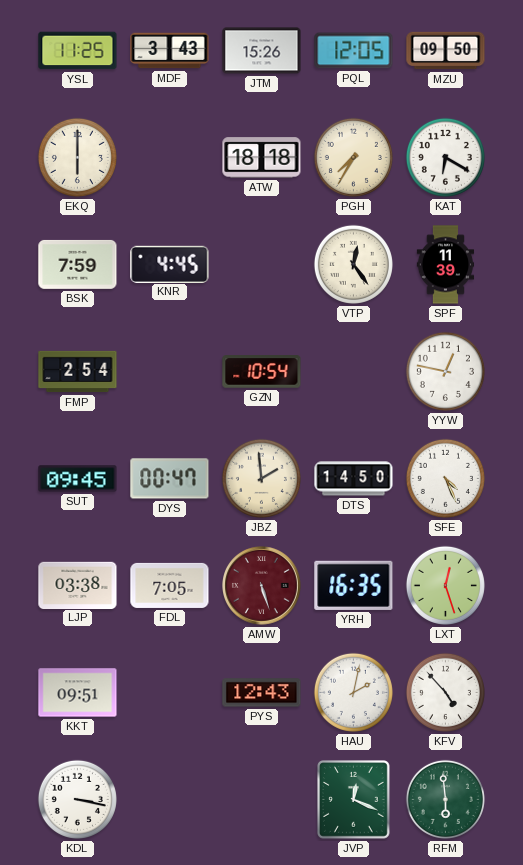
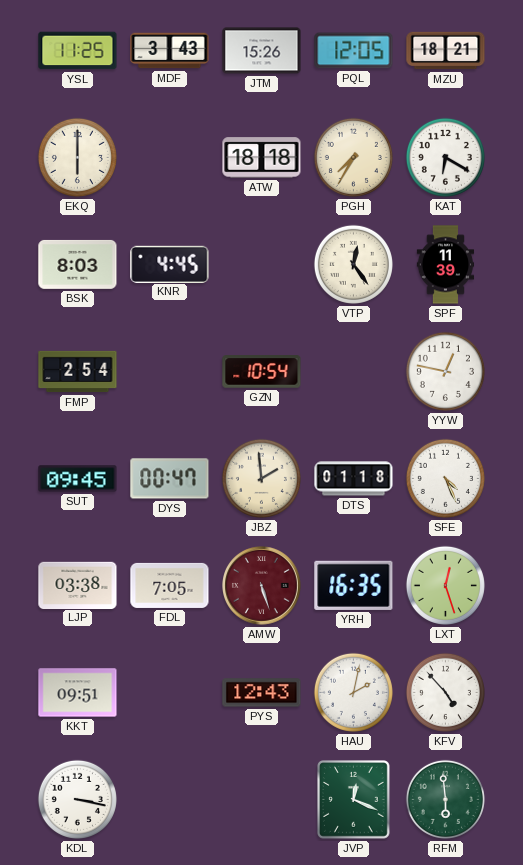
MZU: 09:50 -> 18:21 (446, 51)
BSK: 7:59 -> 8:03 (78, 264)
DTS: 14:50 -> 01:18 (354, 479)
